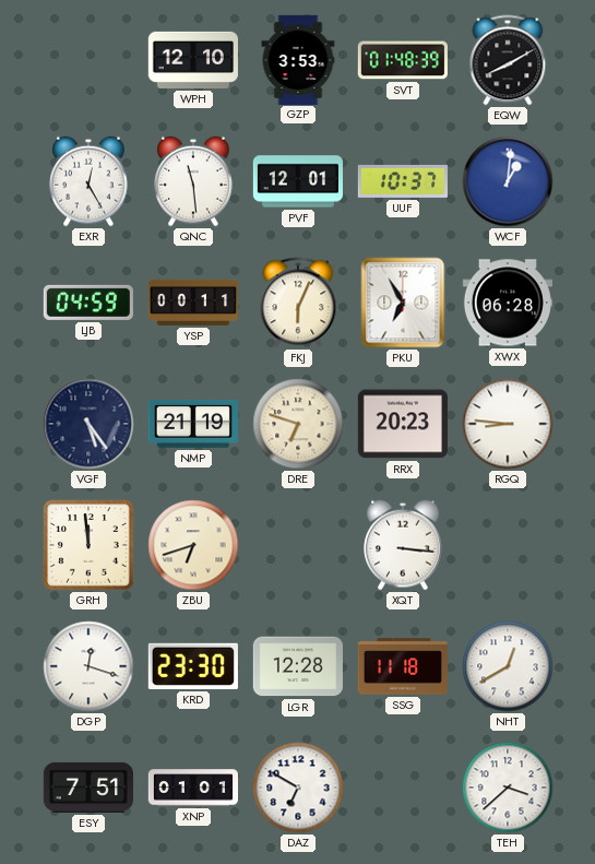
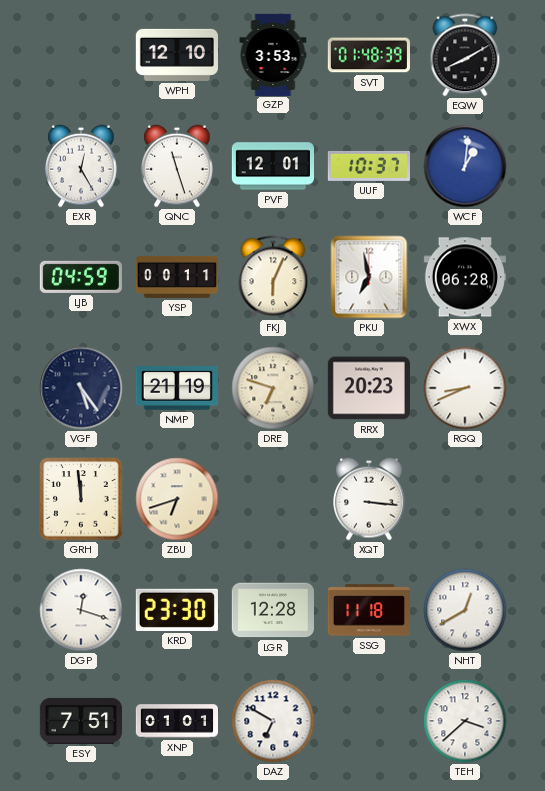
QNC: 11:29 -> 11:27 (177, 166)
PKU: 6:55 -> 6:58 (369, 277)
RGQ: 8:46 -> 8:41 (465, 388)
